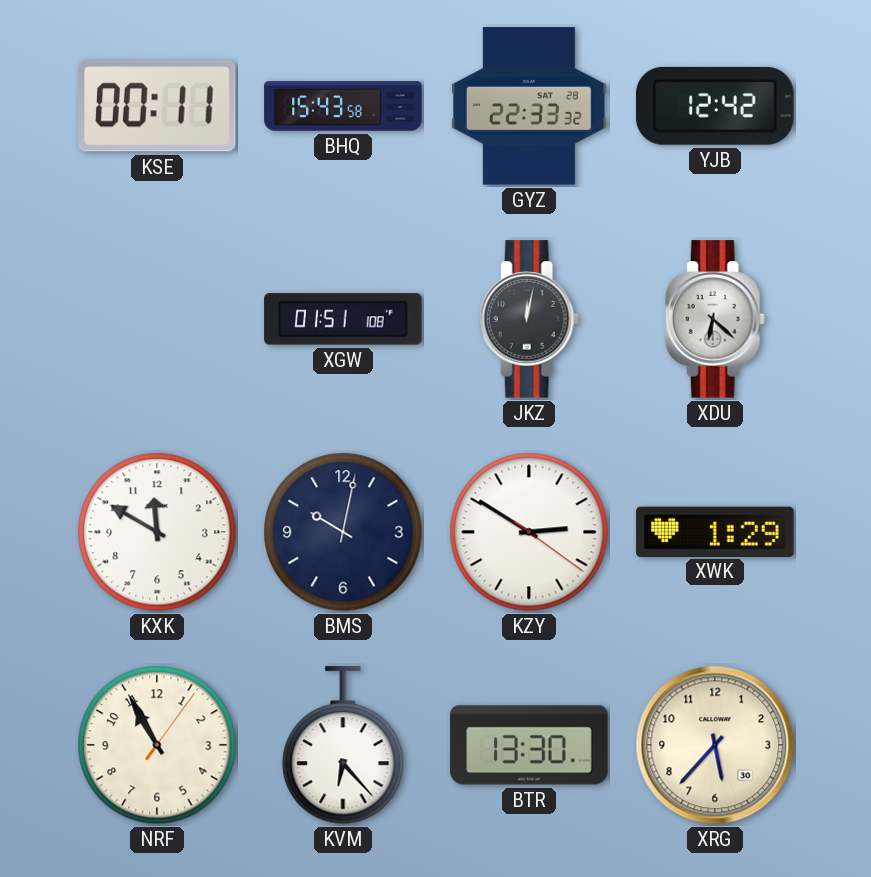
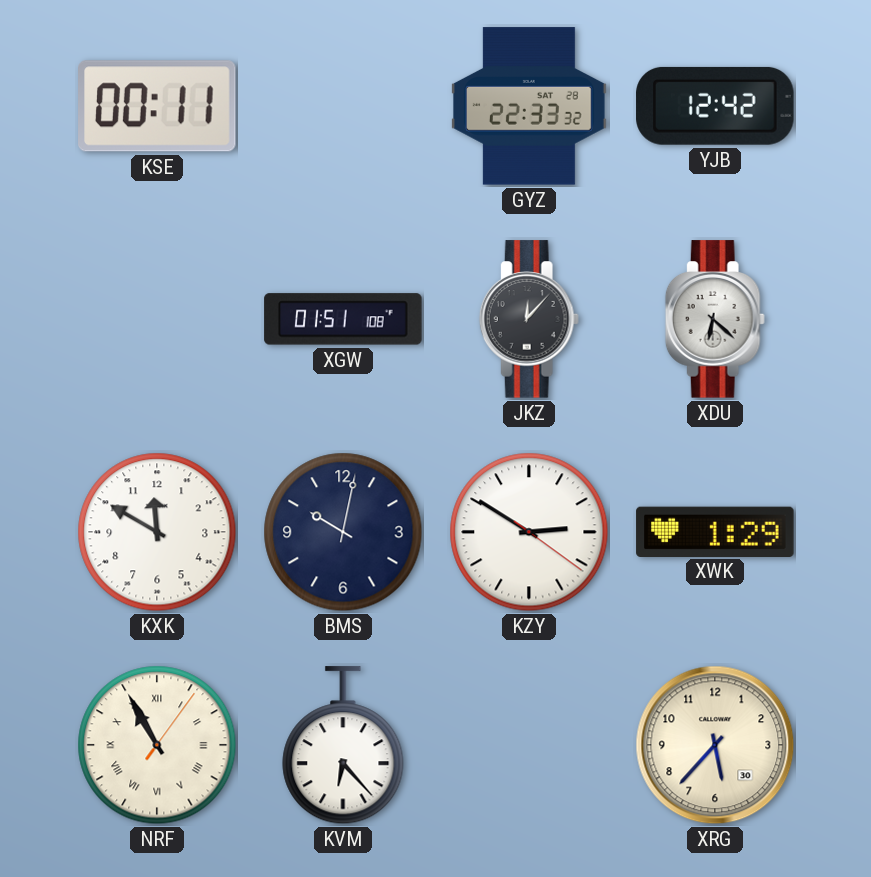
BHQ: 15:43 -> none (343, 106)
JKZ: 12:02 -> 12:07 (529, 319)
NRF numerals: Arabic -> Roman (157, 745)
BTR: 13:30 -> none (529, 745)
